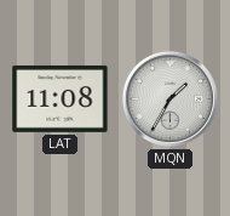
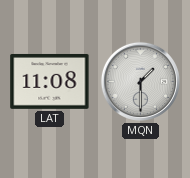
MQN: 1:35 -> 1:30 (140, 81)
